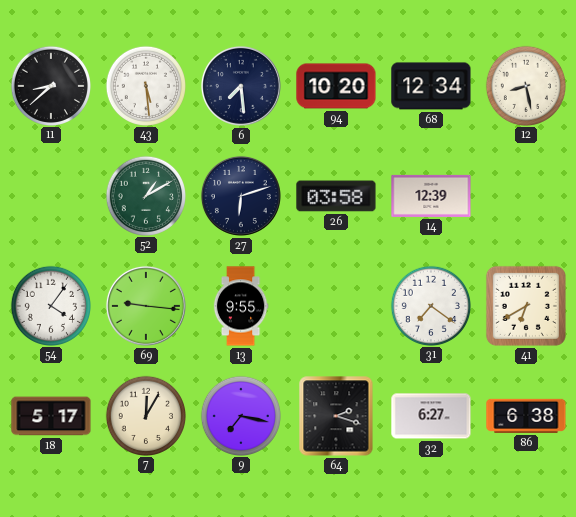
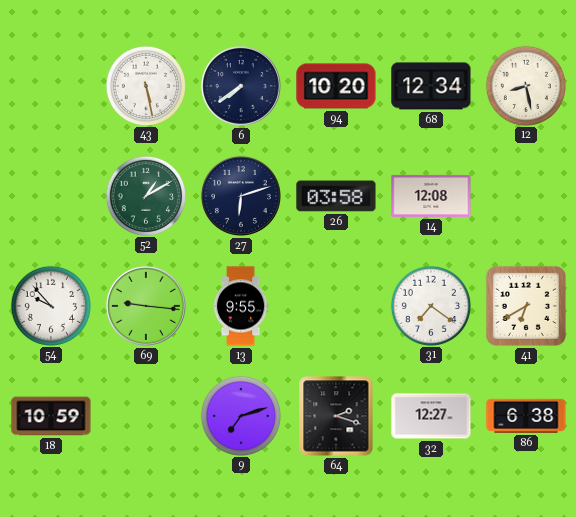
11: 8:38 -> none (50, 85)
43: 5:29 -> 5:28 (145, 85)
6: 7:29 -> 7:39 (241, 86)
14: 12:39 -> 12:08 (431, 196)
54: 4:06 -> 9:53 (50, 305)
18: 5:17 -> 10:59 (51, 416)
7: 12:05 -> none (145, 415)
9: 7:17 -> 7:12 (240, 415)
32: 6:27 -> 12:27 (431, 416)
